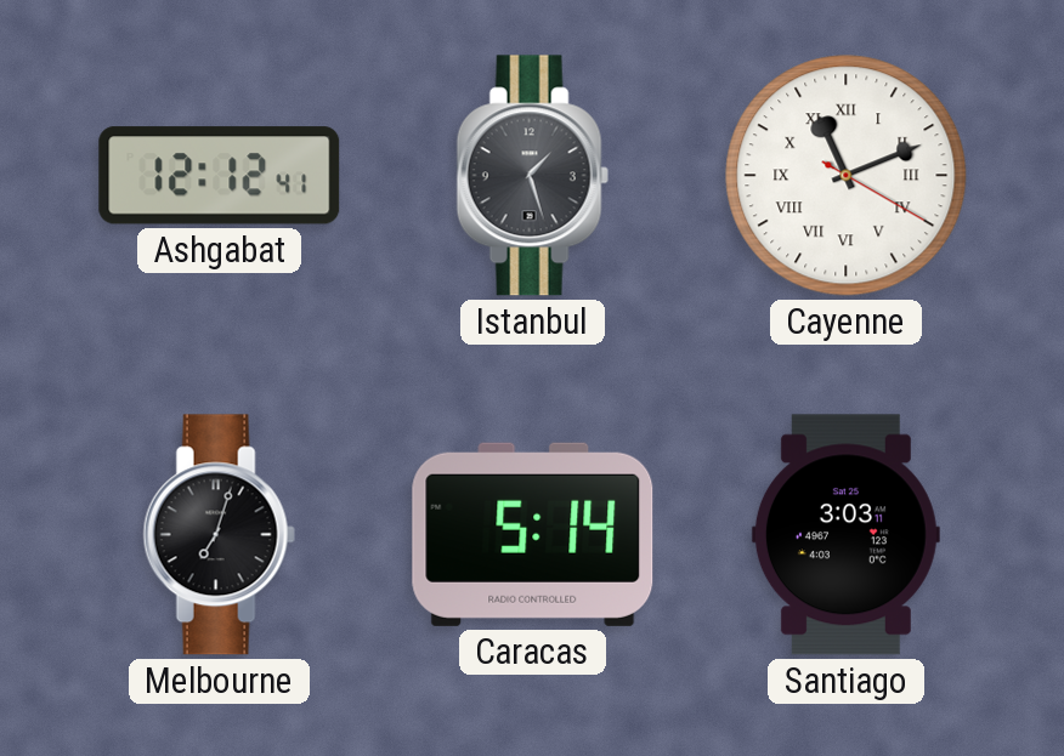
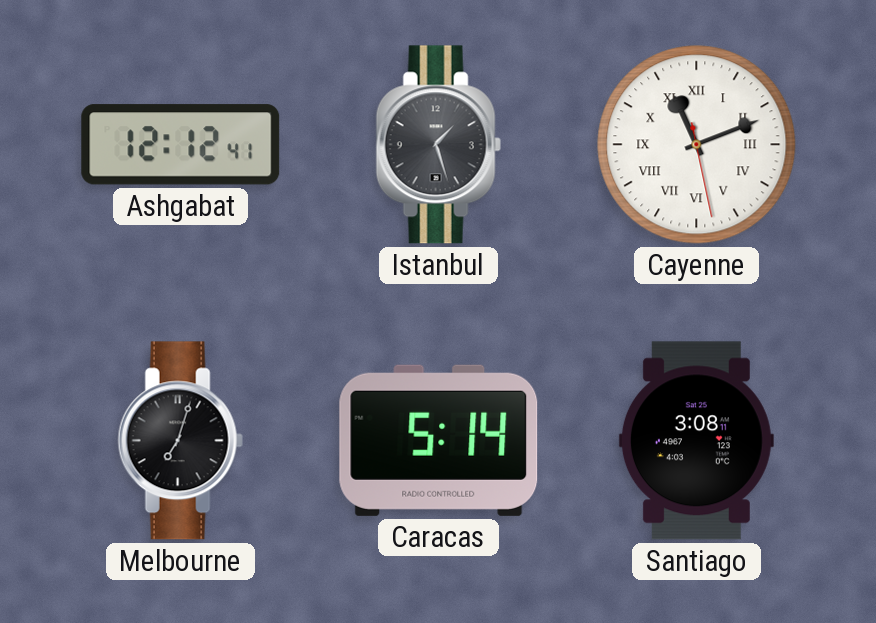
Cayenne: 11:11:20 -> 11:11:28 (697, 145)
Santiago: 3:03 -> 3:08 (696, 441)
